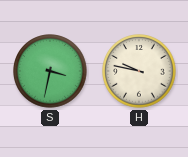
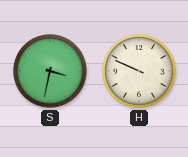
H: 9:47 -> 9:49 (139, 71)
